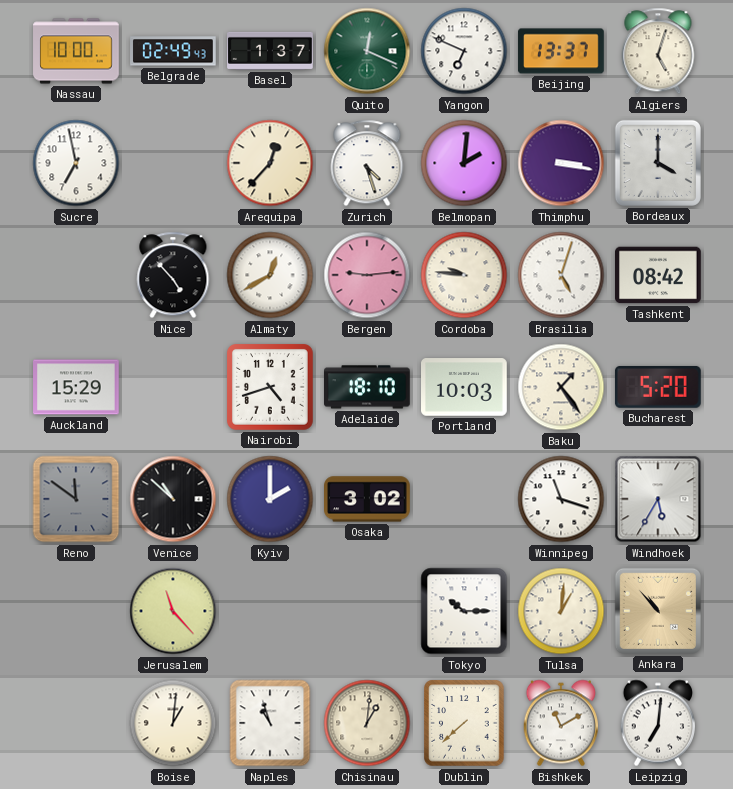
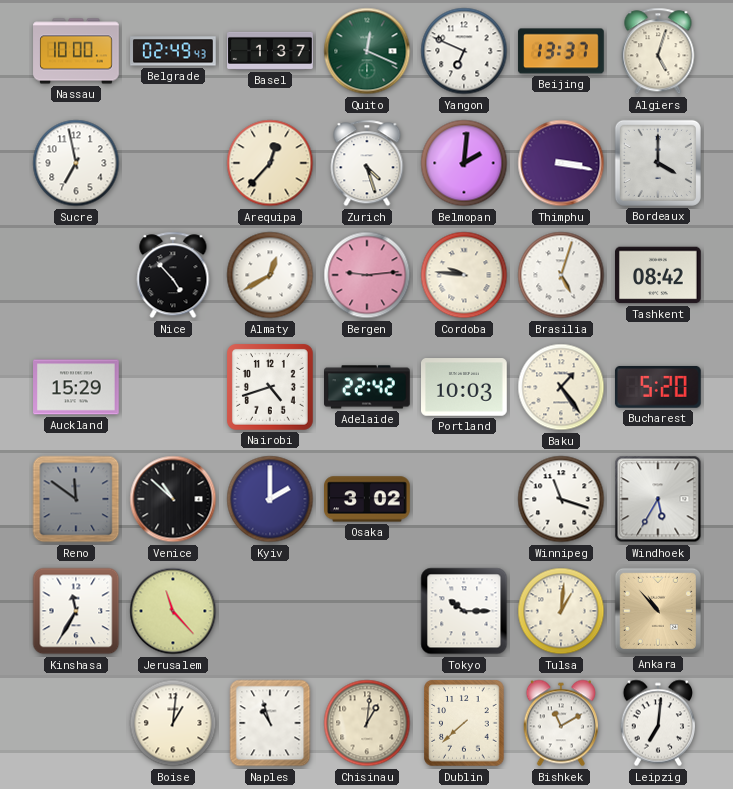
Adelaide: 18:10 -> 22:42 (368, 387)
Kinshasa: none -> 11:35 (76, 611)
